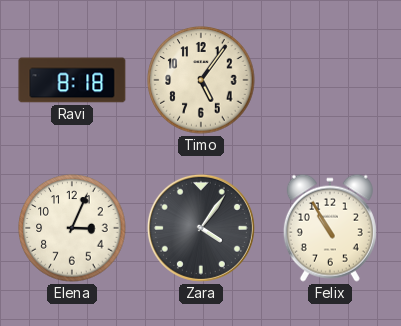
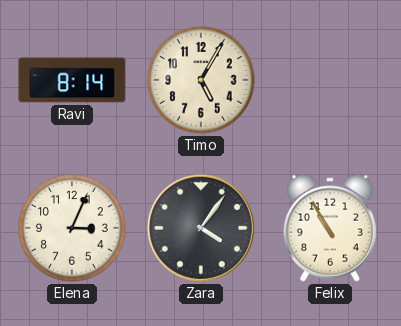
Ravi: 8:18 -> 8:14 (72, 80)
Timo: 5:06 -> 5:05 (201, 80)
